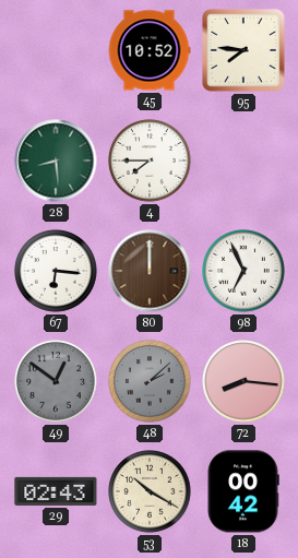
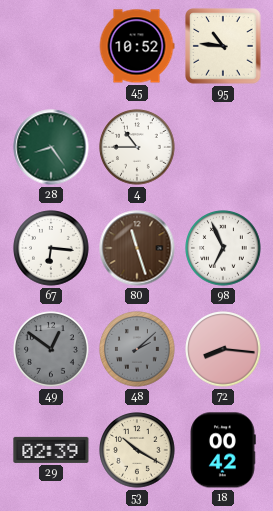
95: 7:46 -> 10:46 (223, 46)
28: 8:29 -> 8:24 (51, 147)
4: 7:45 -> 10:45 (137, 147)
80: 12:00 -> 11:27 (137, 248)
29: 02:43 -> 02:39 (51, 450)
